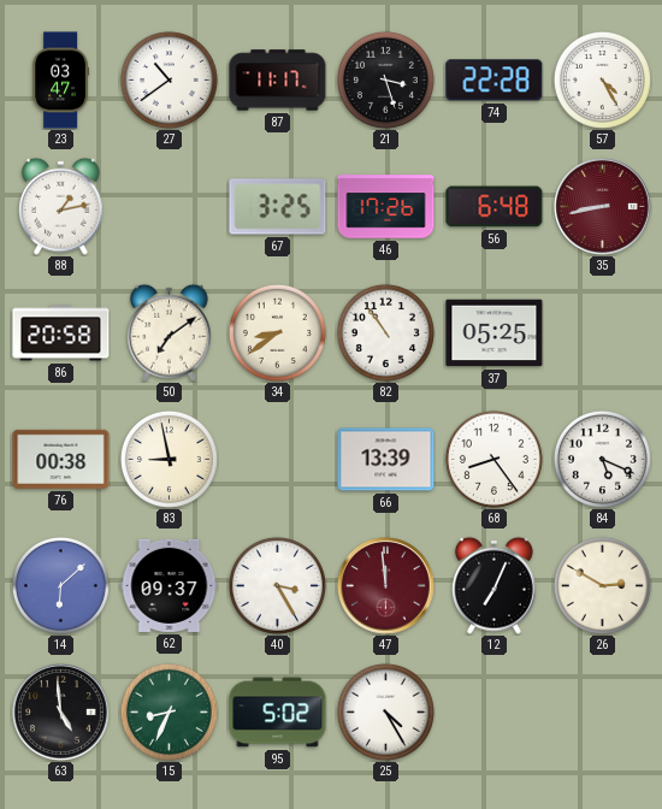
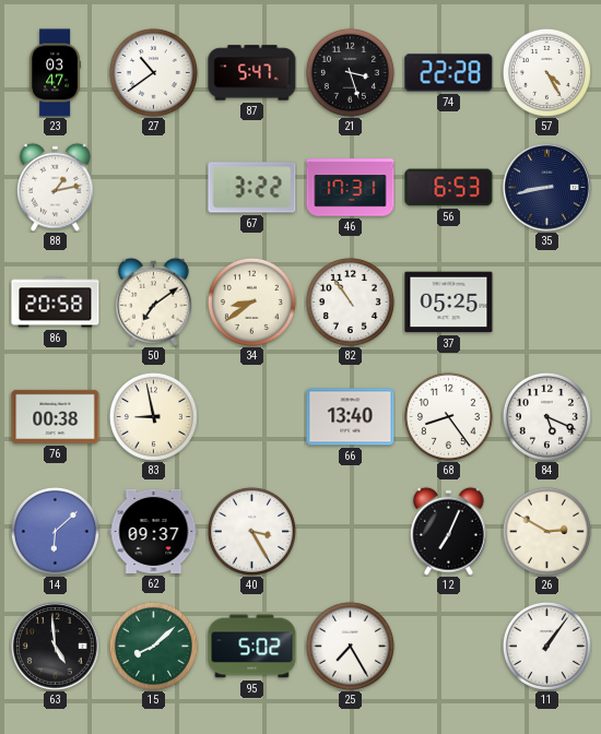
87: 11:17 -> 5:47 (252, 73)
67: 3:25 -> 3:22 (252, 188)
46: 17:26 -> 17:31 (351, 188)
56: 6:48 -> 6:53 (449, 188)
35 dial: burgundy -> navy (547, 188)
66: 13:39 -> 13:40 (351, 417)
47: 11:59 -> none (386, 586)
15: 8:34 -> 8:08 (153, 646)
25: 4:25 -> 7:25 (350, 646)
11: none -> 1:06 (546, 646)
